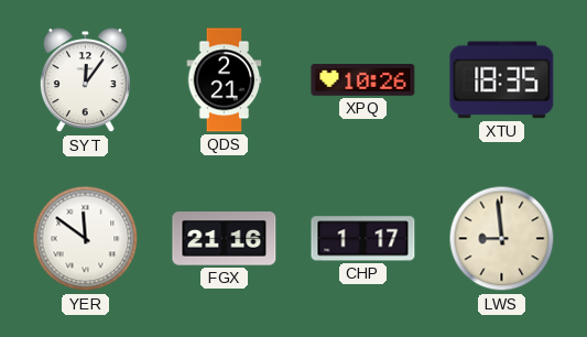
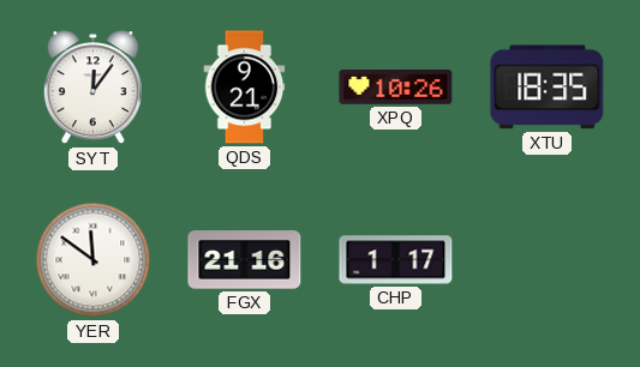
QDS: 2:21 -> 9:21 (245, 88)
LWS: 8:59 -> none (502, 239)
